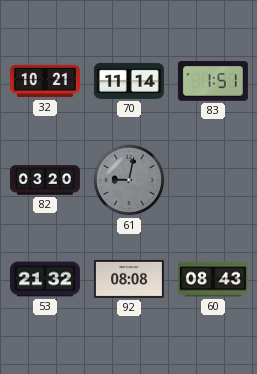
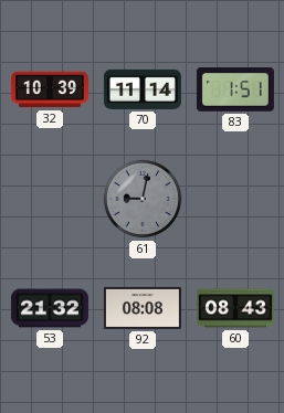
32: 10:21 -> 10:39 (50, 89)
82: 03:20 -> none (45, 180)
